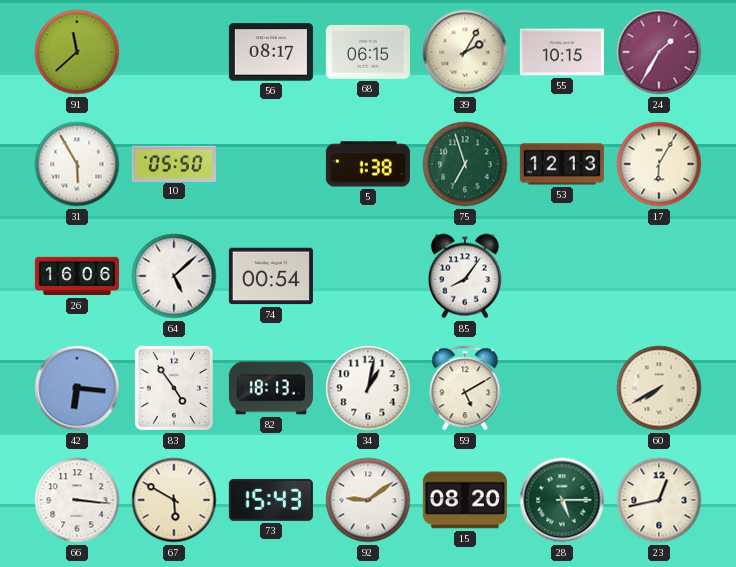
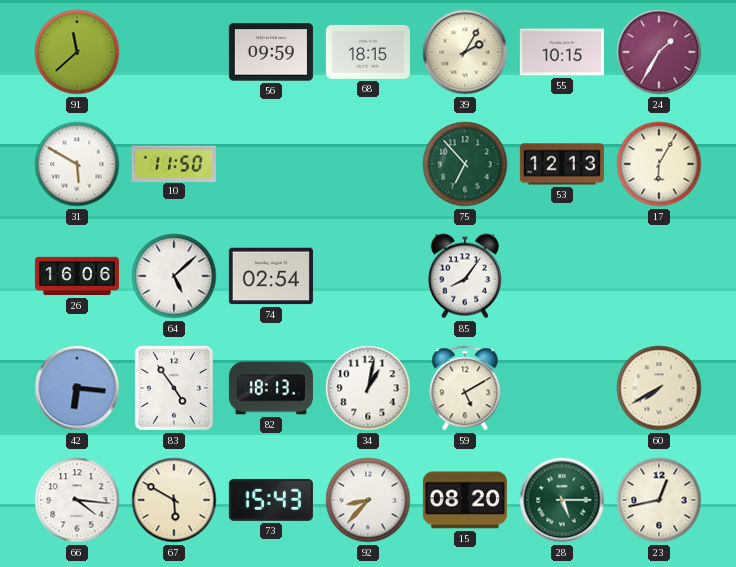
56: 08:17 -> 09:59 (271, 52)
68: 06:15 -> 18:15 (368, 52)
31: 5:55 -> 5:50 (77, 164)
10: 05:50 -> 11:50 (174, 163)
5: 1:38 -> none (368, 164)
75: 6:57 -> 6:53 (465, 164)
74: 00:54 -> 02:54 (271, 276)
66: 3:16 -> 4:16 (77, 500)
92: 9:09 -> 8:37 (368, 500)
